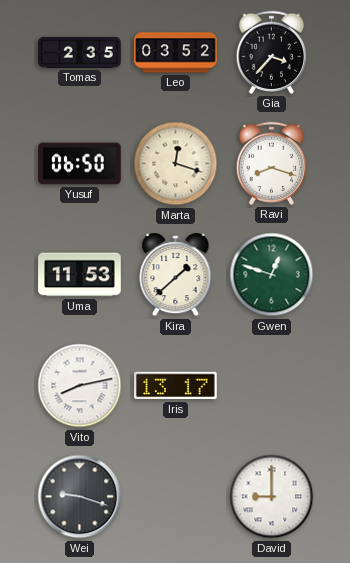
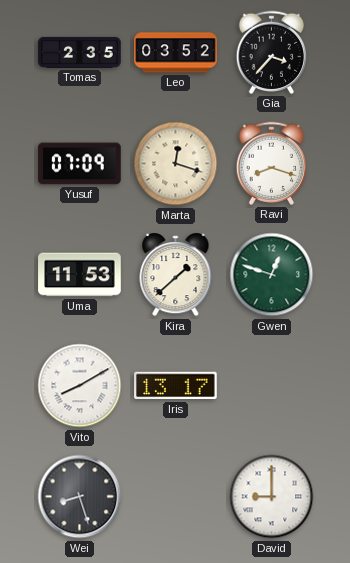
Yusuf: 06:50 -> 07:09 (80, 164)
Vito: 8:13 -> 8:10 (80, 386)
Wei: 9:18 -> 8:27 (80, 497)
